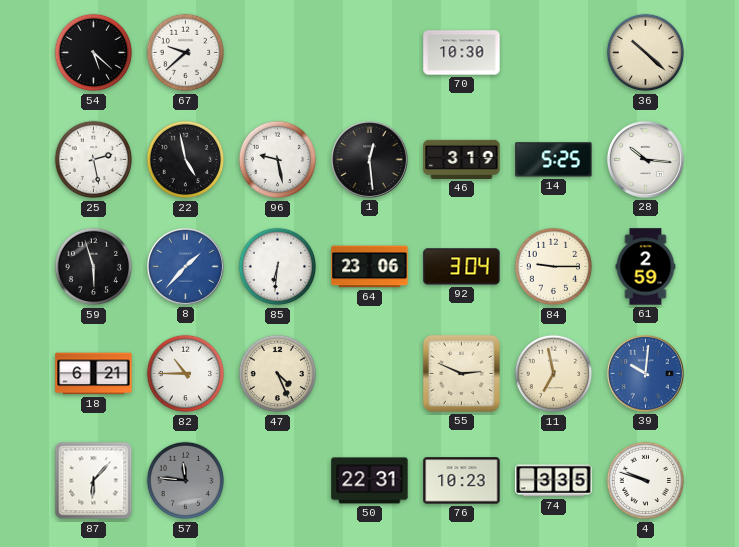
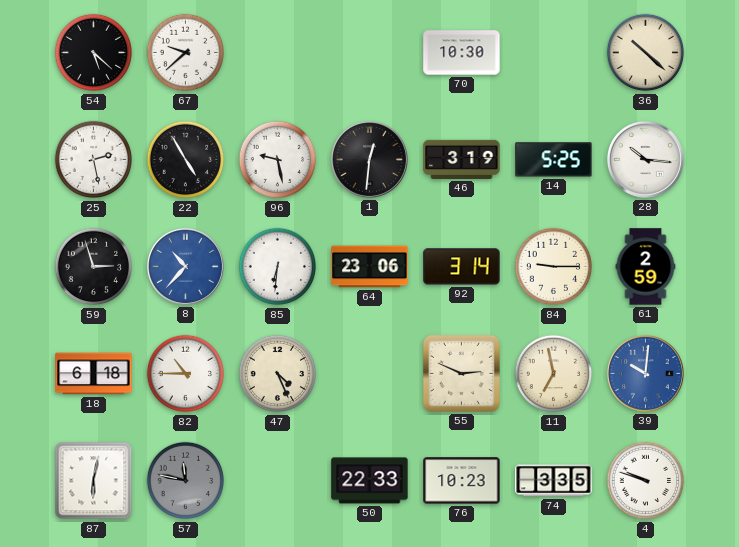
22: 4:58 -> 4:55 (186, 160)
1: 12:29 -> 12:31 (369, 159)
59: 5:57 -> 2:57 (94, 267)
8: 1:37 -> 10:37 (185, 266)
92: 3:04 -> 3:14 (462, 267)
18: 6:21 -> 6:18 (94, 374)
87: 6:07 -> 6:02 (94, 481)
57: 11:46 -> 11:47 (186, 481)
50: 22:31 -> 22:33 (370, 481)
